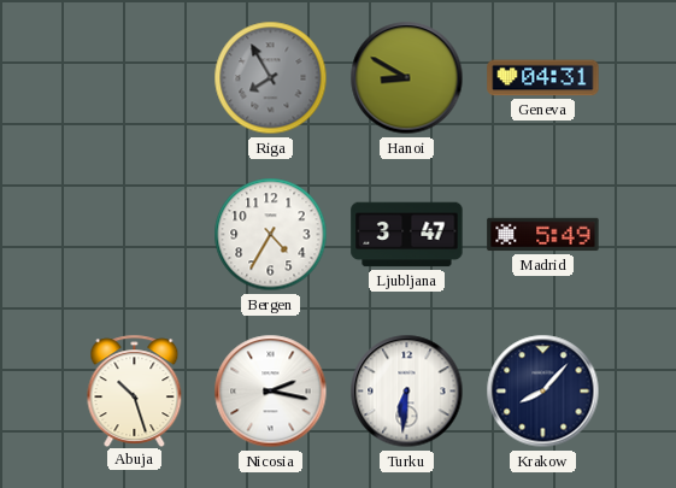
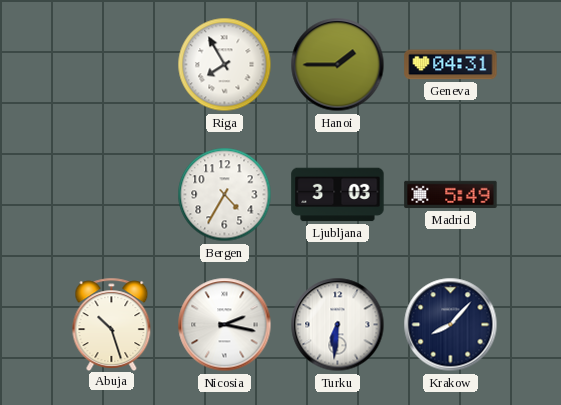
Riga dial: grey -> white (225, 65)
Hanoi: 8:50 -> 1:45 (338, 65)
Ljubljana: 3:47 -> 3:03 (338, 195)
